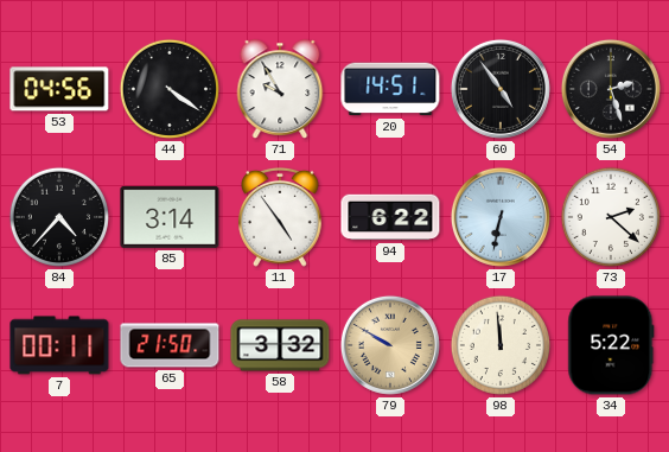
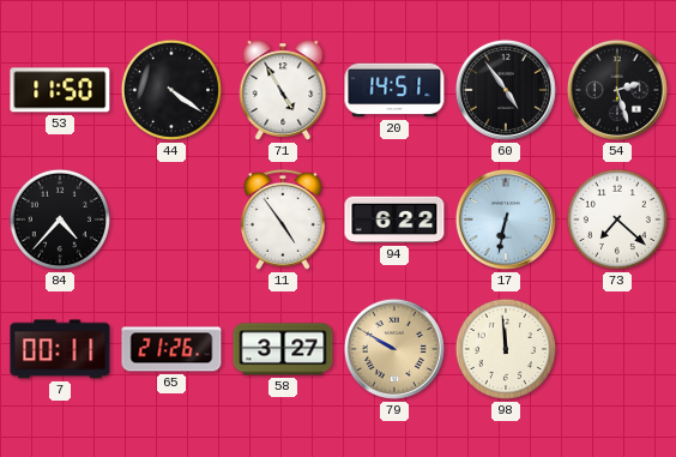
53: 04:56 -> 11:50 (60, 90)
71: 9:55 -> 4:55 (283, 90)
85: 3:14 -> none (170, 217)
73: 2:22 -> 7:22 (617, 220)
65: 21:50 -> 21:26 (171, 349)
58: 3:32 -> 3:27 (283, 349)
34: 5:22 -> none (611, 345)
